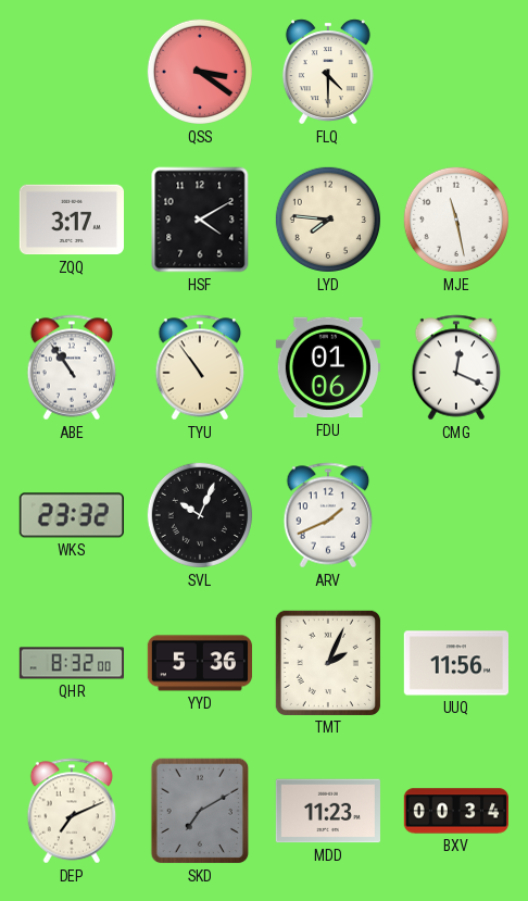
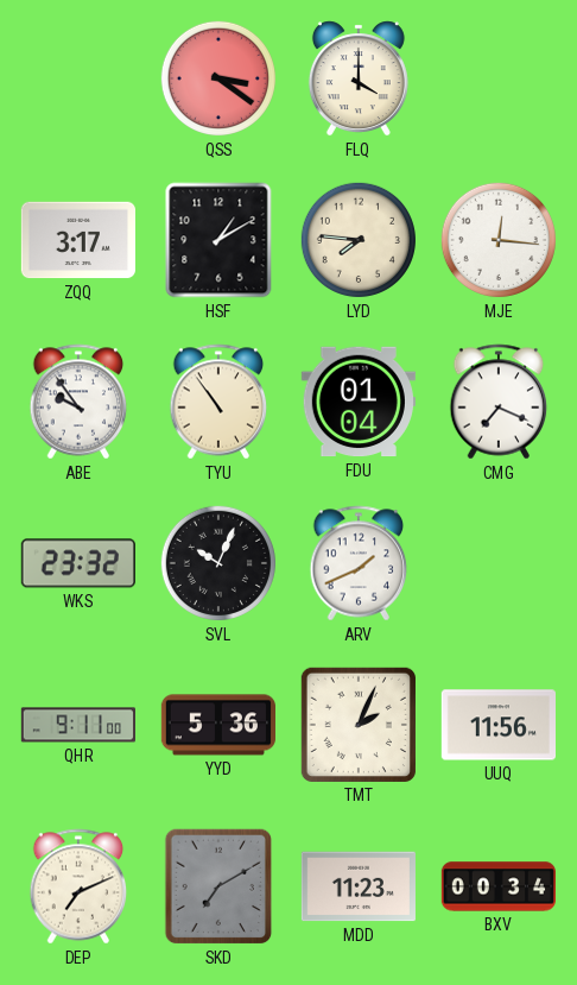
FLQ: 4:30 -> 4:00 (359, 78)
HSF: 4:10 -> 1:10 (218, 240)
MJE: 11:28 -> 12:16 (499, 240)
ABE: 10:54 -> 9:54 (78, 402)
FDU: 01:06 -> 01:04 (359, 402)
CMG: 12:19 -> 7:19 (499, 402)
QHR: 8:32 -> 9:11 (77, 725)
